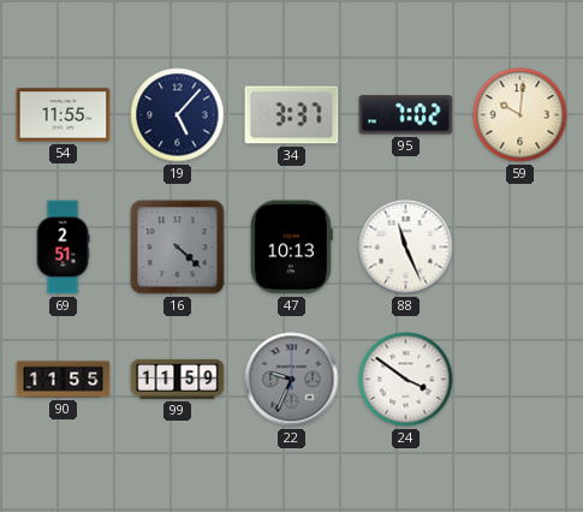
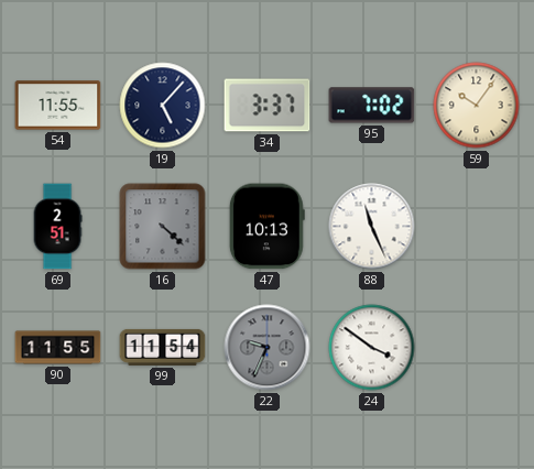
59: 10:01 -> 10:06 (477, 106)
99: 11:59 -> 11:54 (163, 347)
